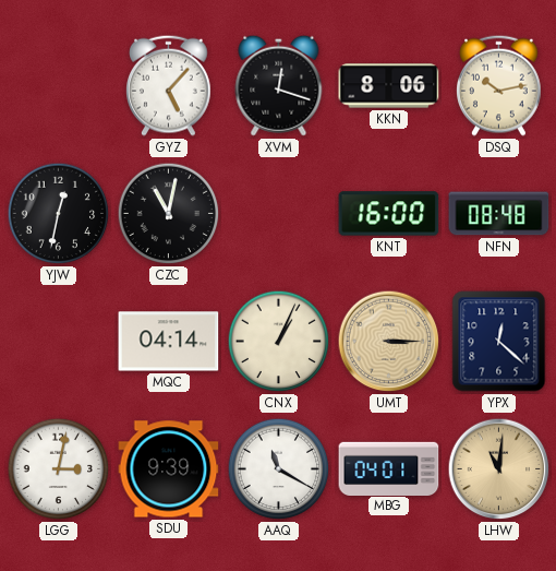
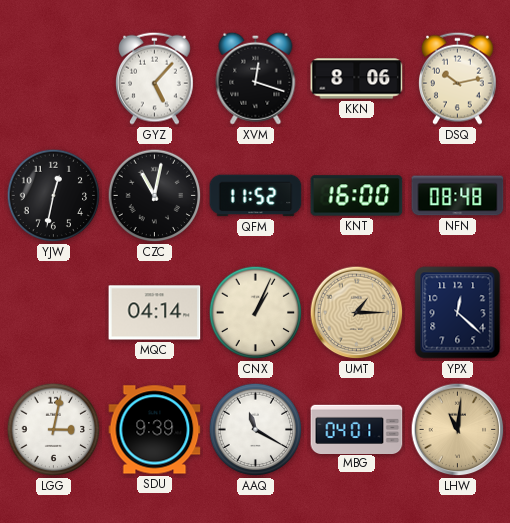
QFM: none -> 11:52 (256, 196)
UMT: 3:15 -> 1:15 (357, 313)
